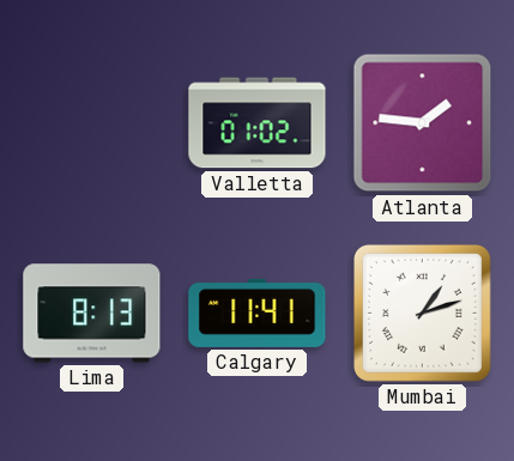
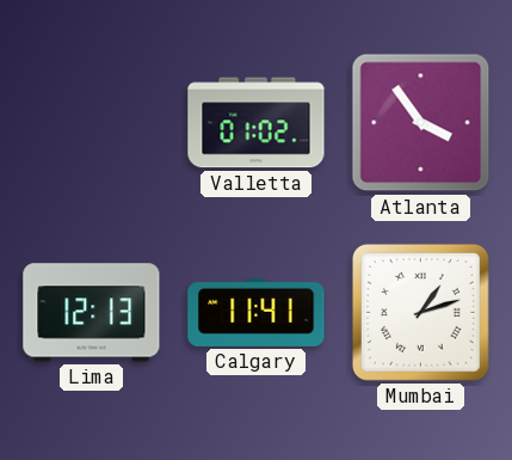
Atlanta: 1:46 -> 3:54 (421, 123)
Lima: 8:13 -> 12:13 (92, 313)
